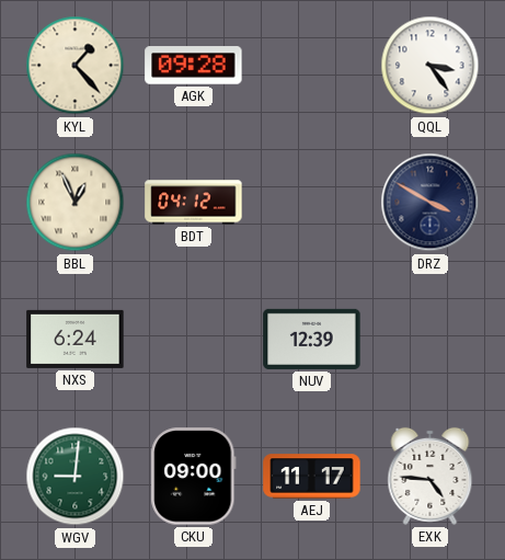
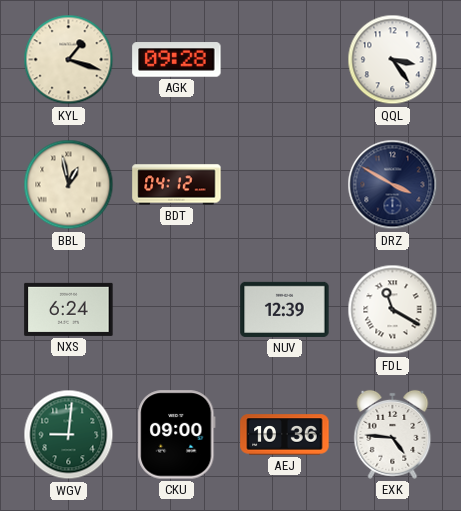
KYL: 1:23 -> 1:18 (69, 60)
BBL: 12:56 -> 12:58 (69, 185)
FDL: none -> 11:20 (393, 310)
AEJ: 11:17 -> 10:36 (285, 435)
